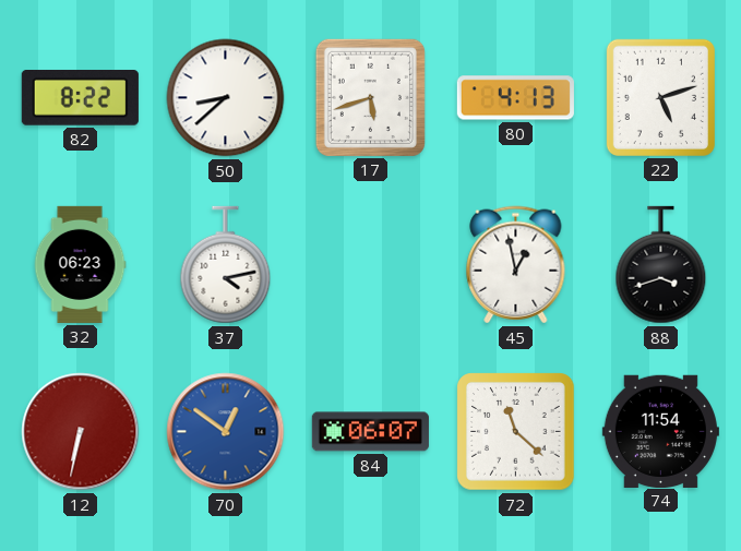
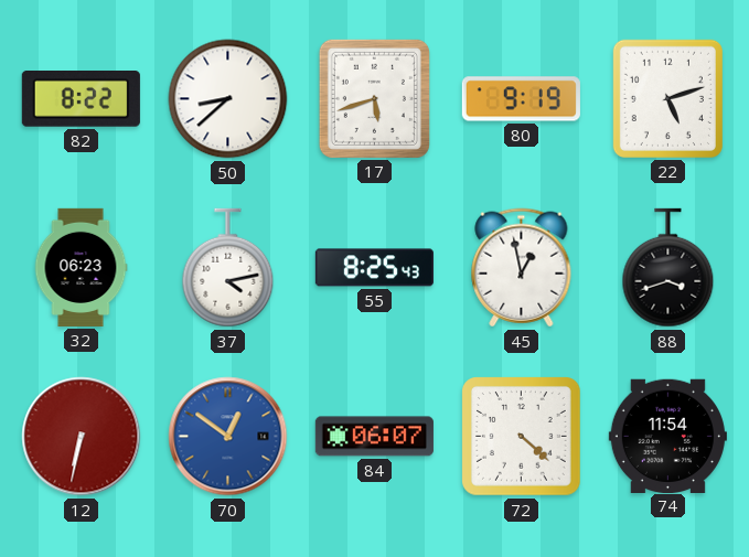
80: 4:13 -> 9:19 (521, 99)
55: none -> 8:25 (374, 268)
72: 11:22 -> 4:22 (522, 437)
